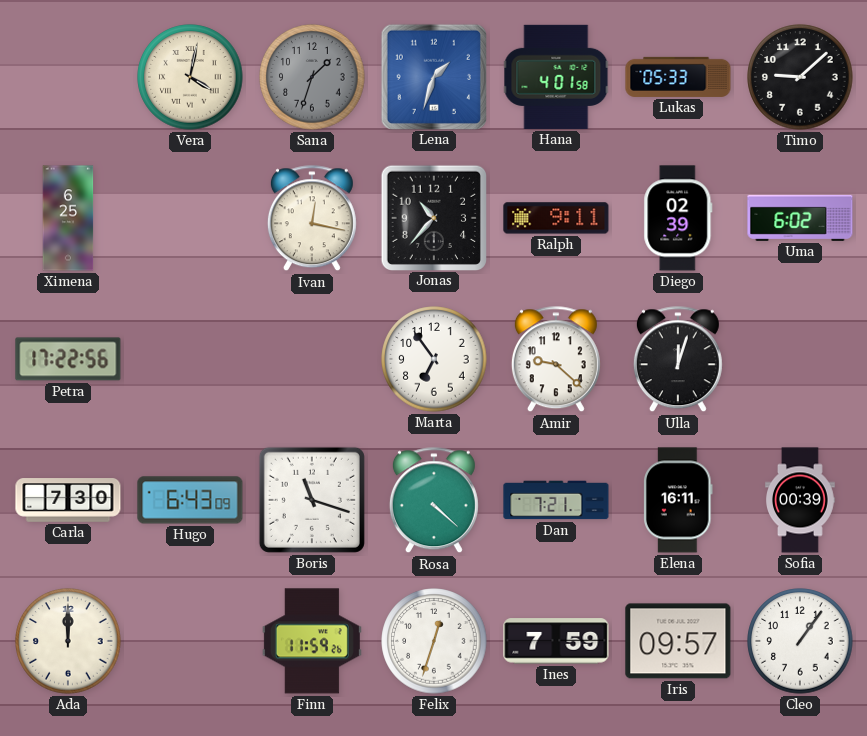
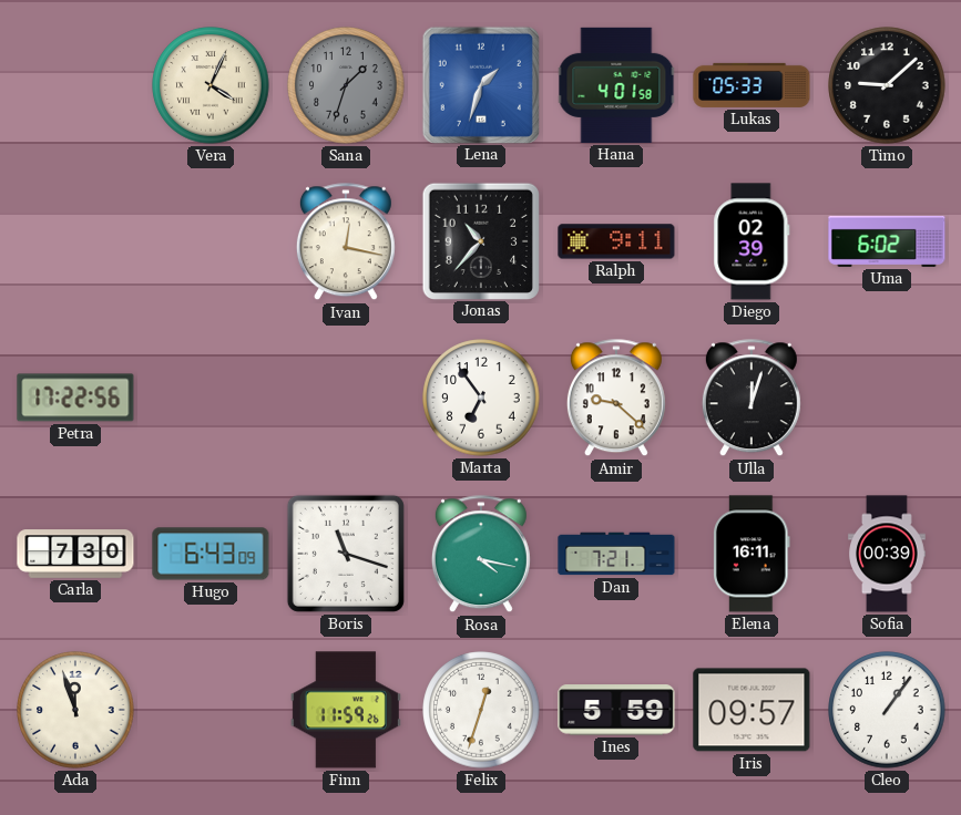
Vera: 4:02 -> 4:04 (211, 85)
Ximena: 6:25 -> none (68, 218)
Rosa: 4:22 -> 4:17 (481, 555)
Ada: 12:00 -> 11:57 (75, 710)
Ines: 7:59 -> 5:59 (616, 710)
